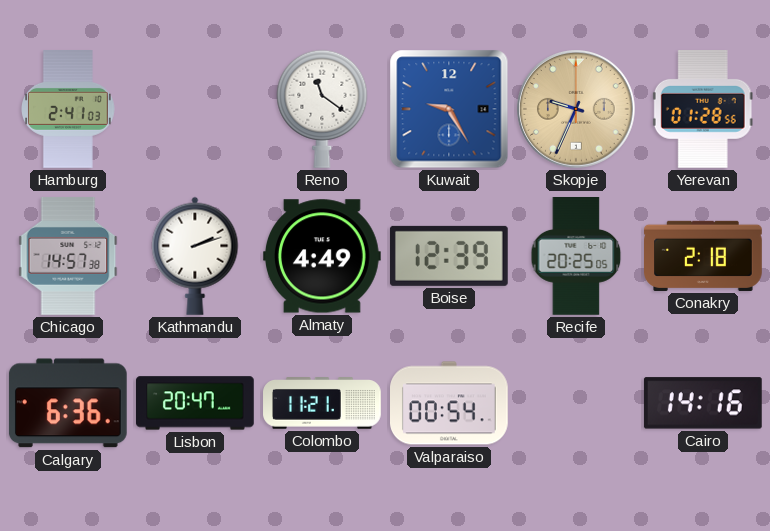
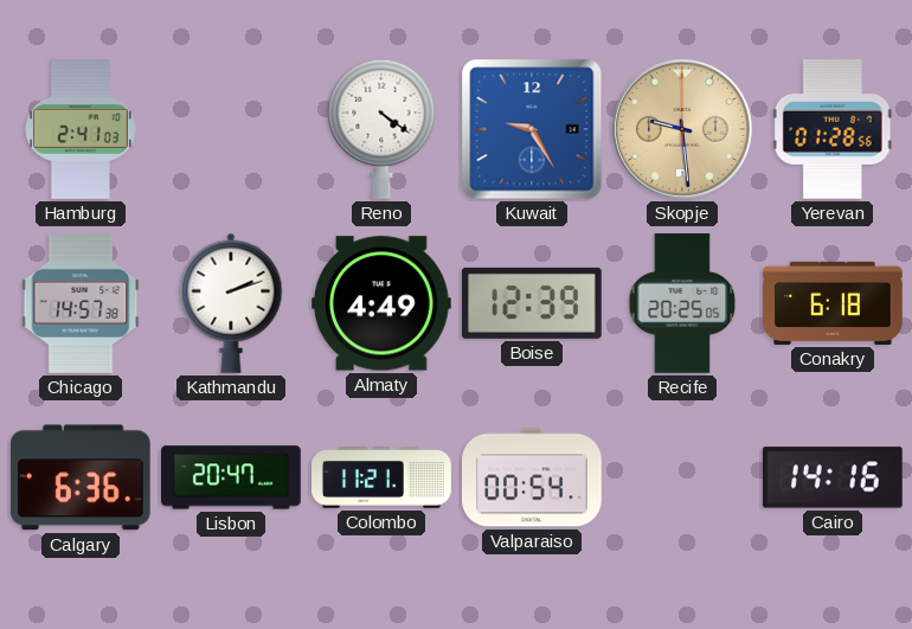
Reno: 11:21 -> 4:21 (381, 129)
Skopje: 9:34 -> 9:29 (683, 130)
Conakry: 2:18 -> 6:18 (834, 303)
